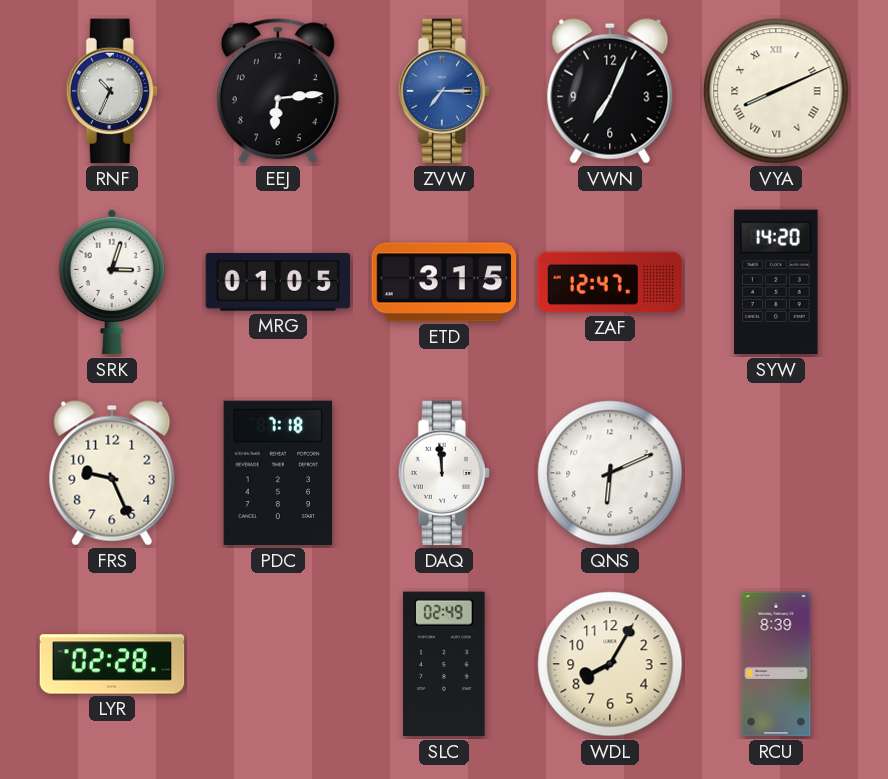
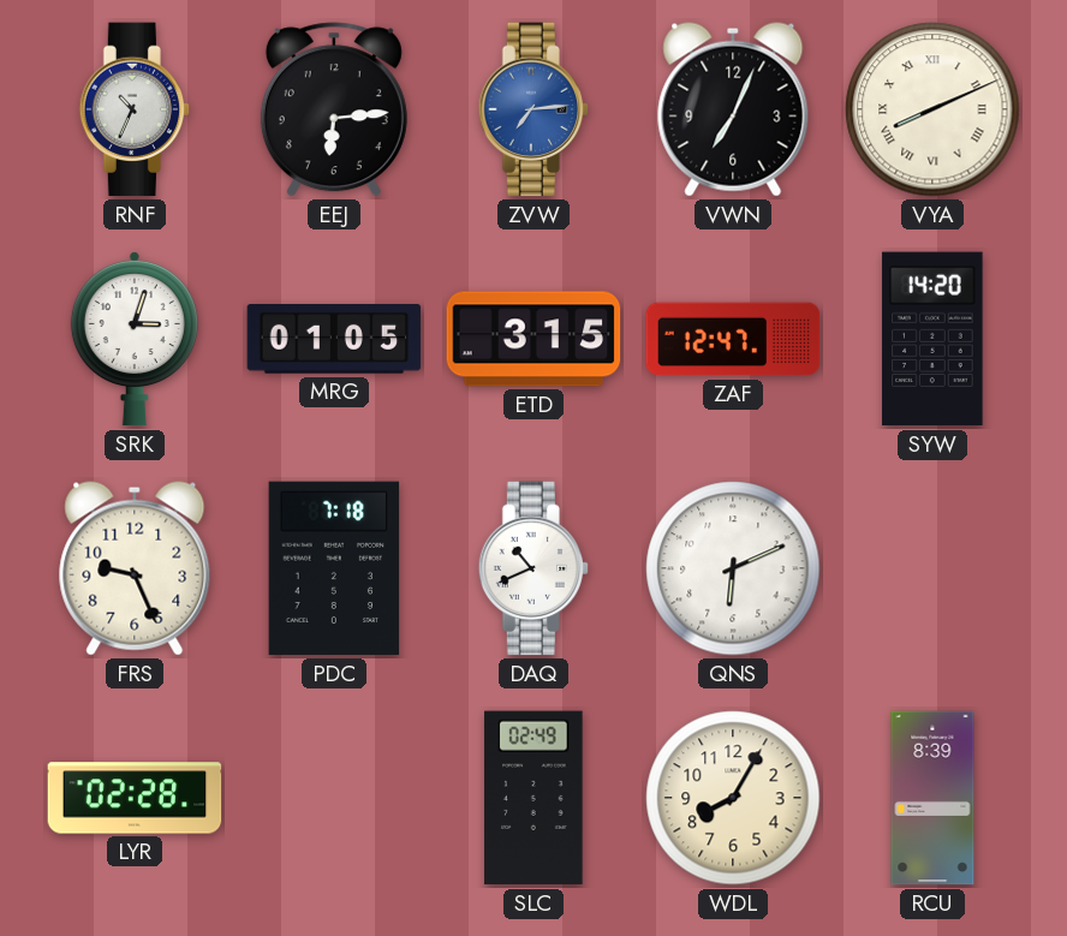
ZVW: 7:15 -> 7:14 (533, 109)
DAQ: 11:59 -> 10:41 (533, 568)
